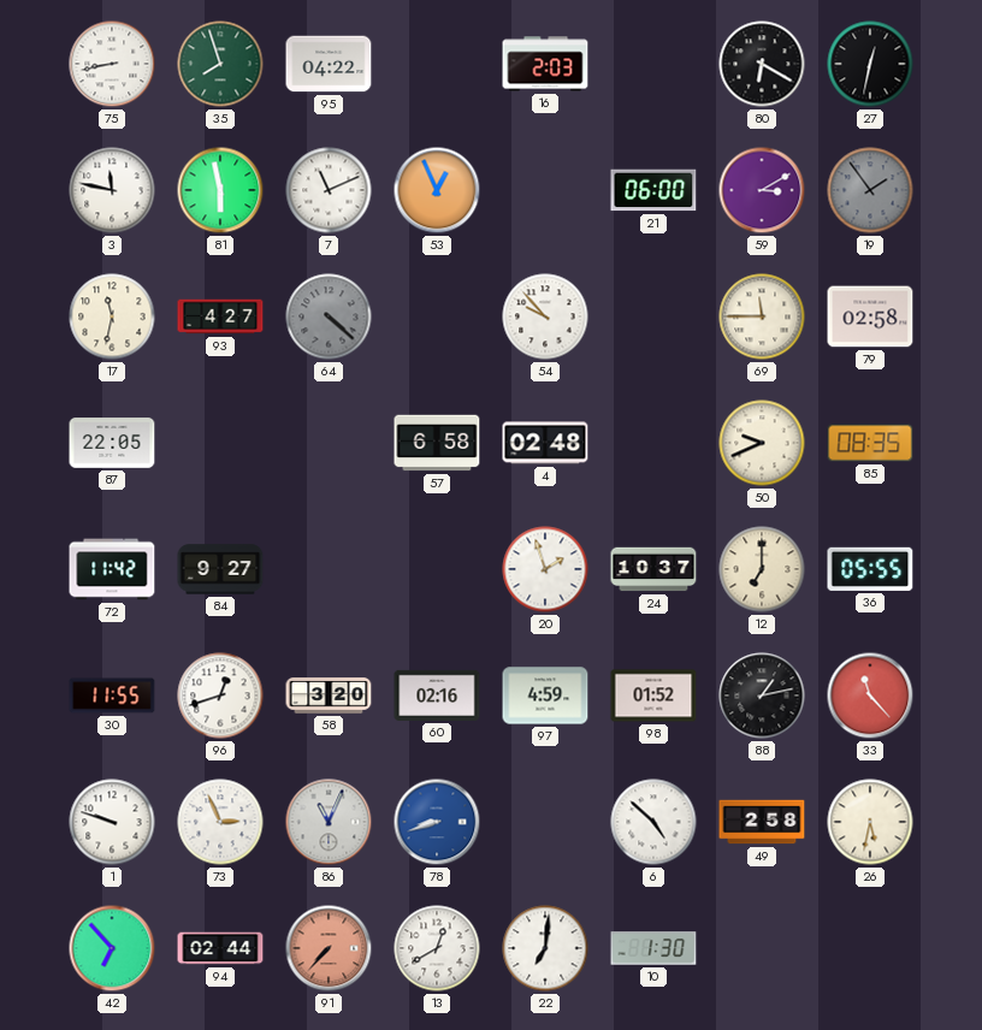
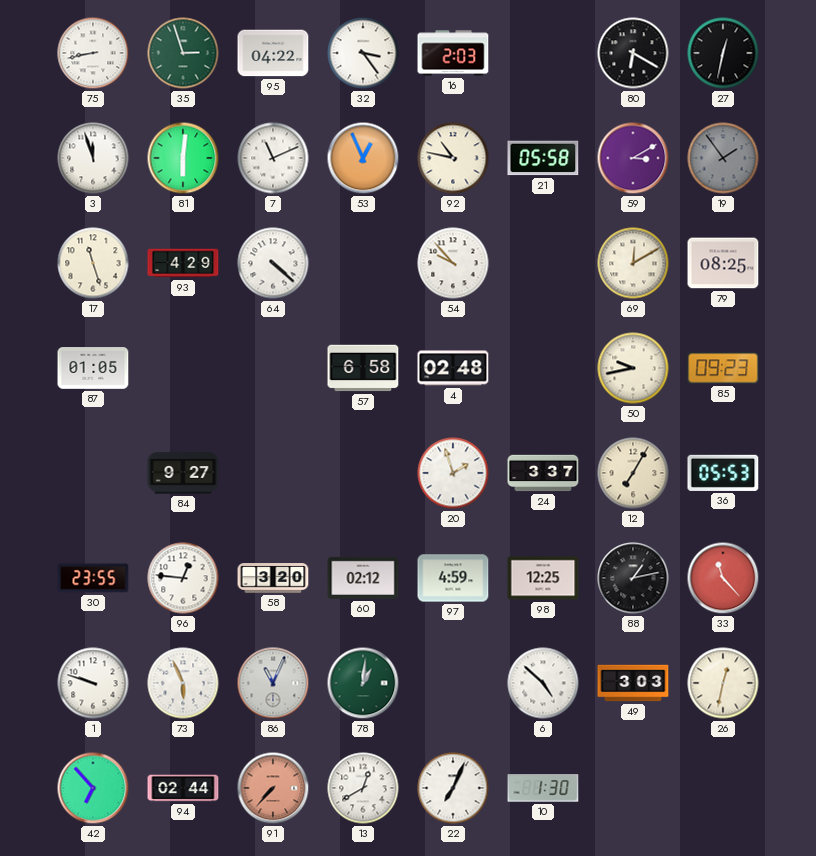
35: 7:57 -> 2:57 (183, 53)
32: none -> 3:24 (363, 53)
3: 11:47 -> 11:57 (93, 158)
81: 5:58 -> 6:01 (183, 158)
92: none -> 10:47 (453, 158)
21: 06:00 -> 05:58 (543, 158)
17: 11:32 -> 11:27 (93, 263)
93: 4:27 -> 4:29 (183, 263)
64 dial: grey -> white (273, 263)
69: 11:45 -> 12:10 (633, 263)
79: 02:58 -> 08:25 (723, 263)
87: 22:05 -> 01:05 (93, 368)
50: 9:41 -> 9:43 (633, 368)
85: 08:35 -> 09:23 (723, 368)
72: 11:42 -> none (112, 569)
24: 10:37 -> 3:37 (543, 473)
12: 7:00 -> 7:05 (633, 473)
36: 05:55 -> 05:53 (723, 473)
30: 11:55 -> 23:55 (93, 578)
96: 12:42 -> 12:46 (183, 578)
60: 02:16 -> 02:12 (363, 578)
98: 01:52 -> 12:25 (543, 578)
73: 2:56 -> 5:56 (183, 683)
78: 8:42 -> 1:01 (363, 683)
78 dial: blue -> green (363, 683)
49: 2:58 -> 3:03 (633, 683)
26: 5:32 -> 12:32 (723, 683)
22: 7:01 -> 7:04 (453, 788)
